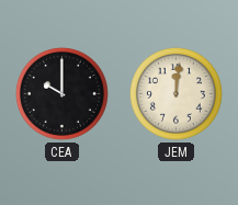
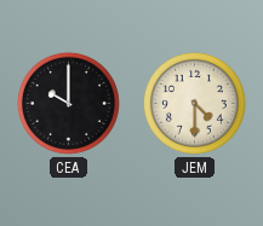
JEM: 12:01 -> 4:30 (194, 103)
